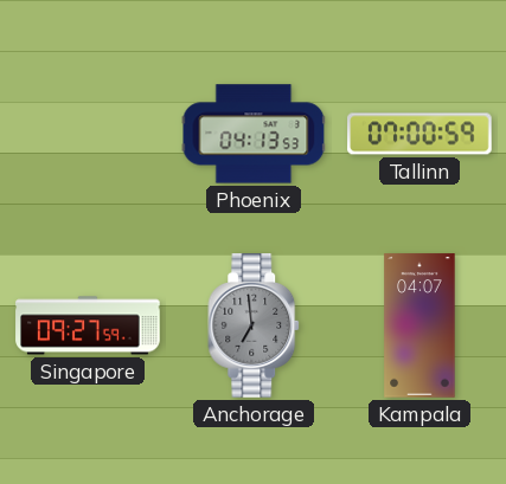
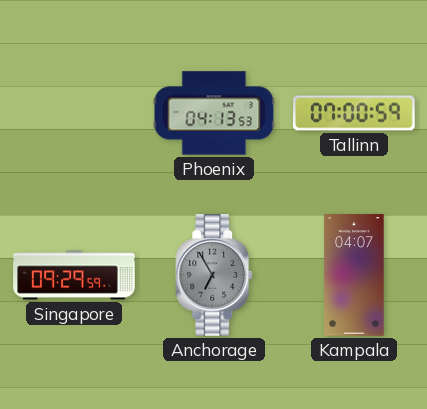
Singapore: 09:27 -> 09:29 (74, 275)
Anchorage: 6:59 -> 6:55 (215, 275)
